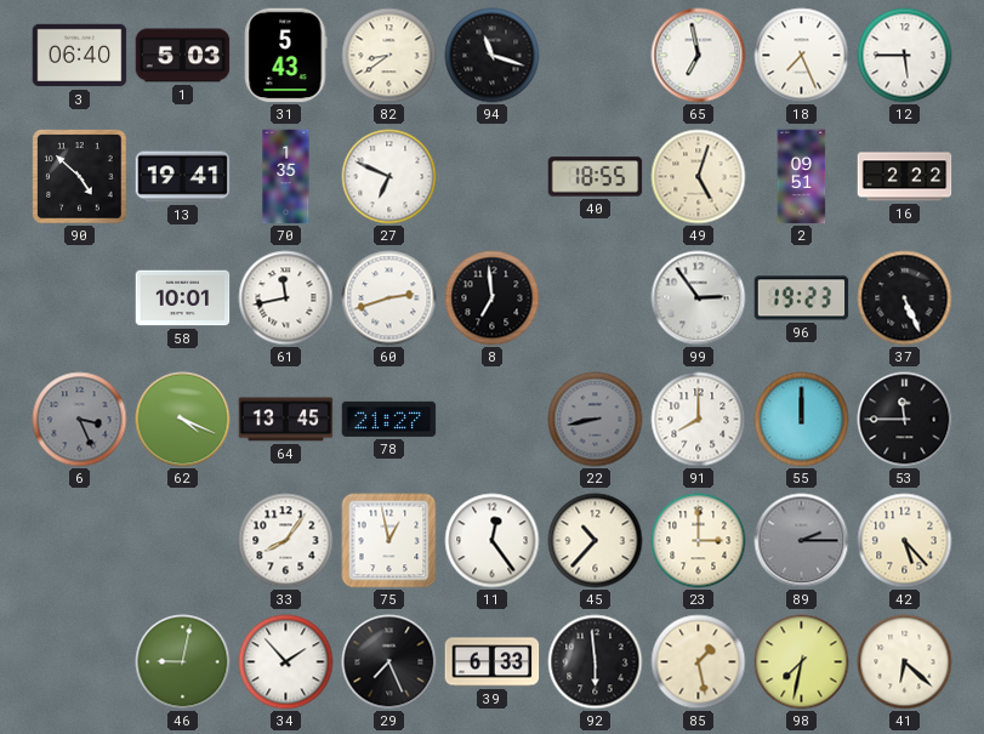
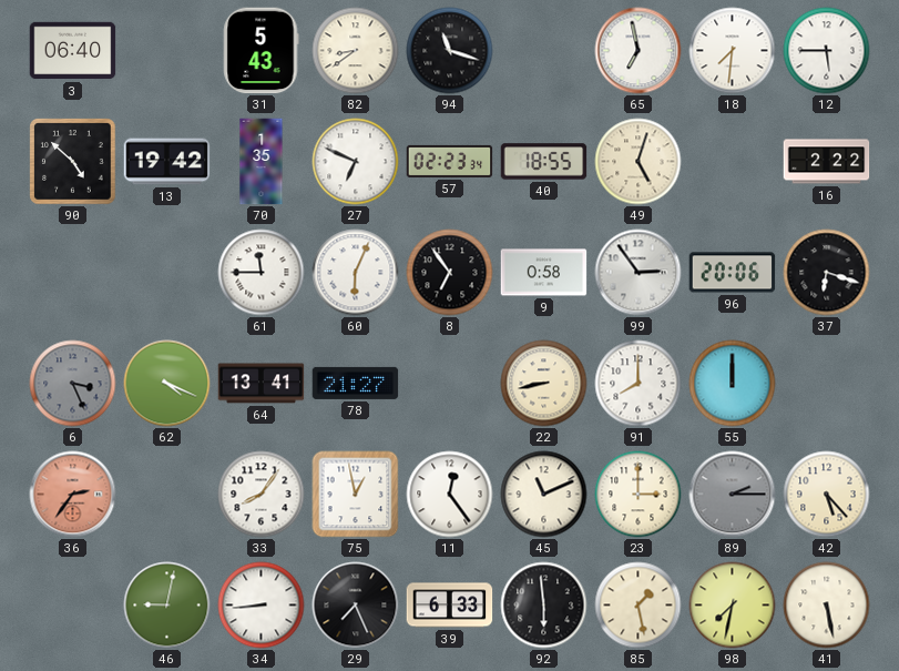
1: 5:03 -> none (183, 56)
18: 7:26 -> 7:31 (733, 51)
13: 19:41 -> 19:42 (167, 162)
57: none -> 02:23 (450, 161)
2: 09:51 -> none (802, 177)
58: 10:01 -> none (183, 298)
61: 11:43 -> 11:45 (262, 273)
60: 2:42 -> 6:04 (356, 273)
8: 6:59 -> 6:54 (450, 273)
9: none -> 0:58 (544, 273)
96: 19:23 -> 20:06 (733, 273)
37: 5:26 -> 6:18 (827, 273)
64: 13:45 -> 13:41 (262, 384)
22 dial: grey -> cream (544, 384)
53: 11:45 -> none (905, 420)
36: none -> 2:36 (73, 495)
45: 10:37 -> 11:11 (544, 495)
34: 1:53 -> 8:44 (262, 606)
41: 6:22 -> 5:28 (827, 606)
